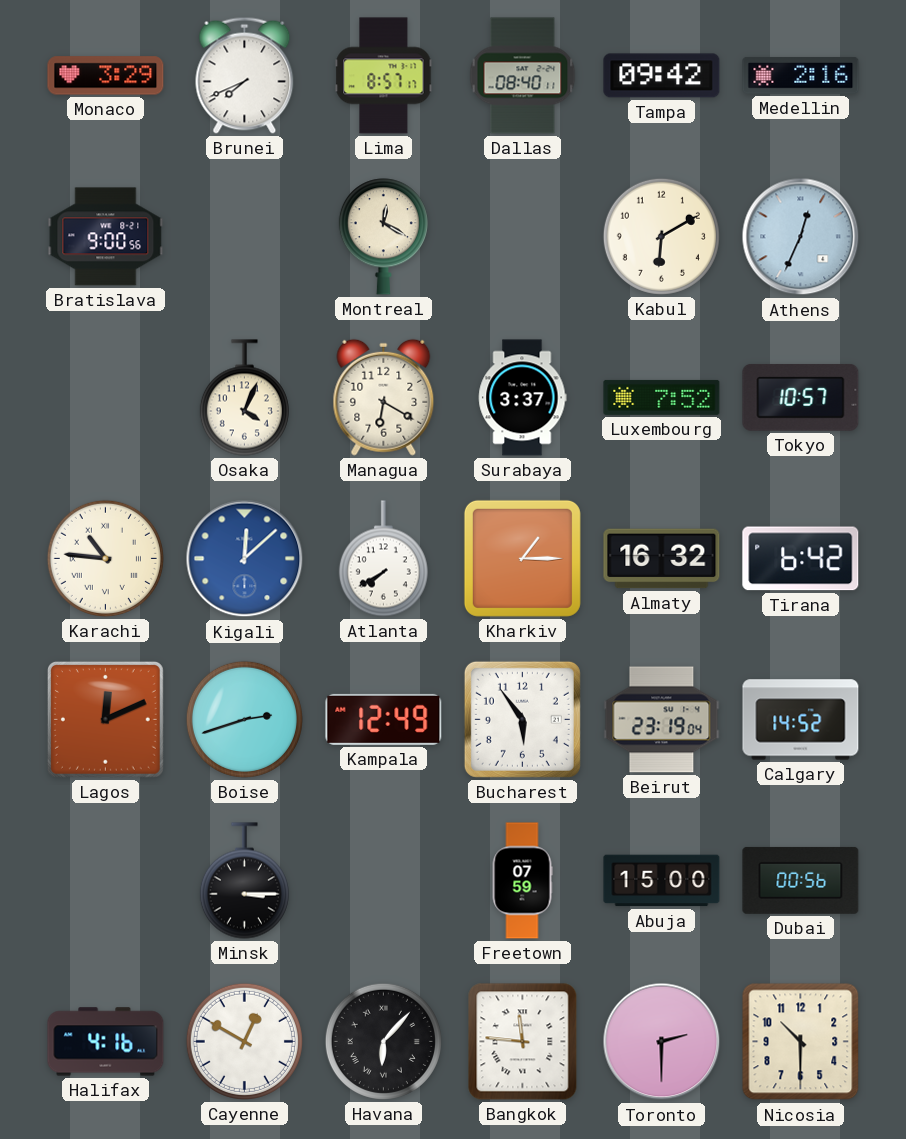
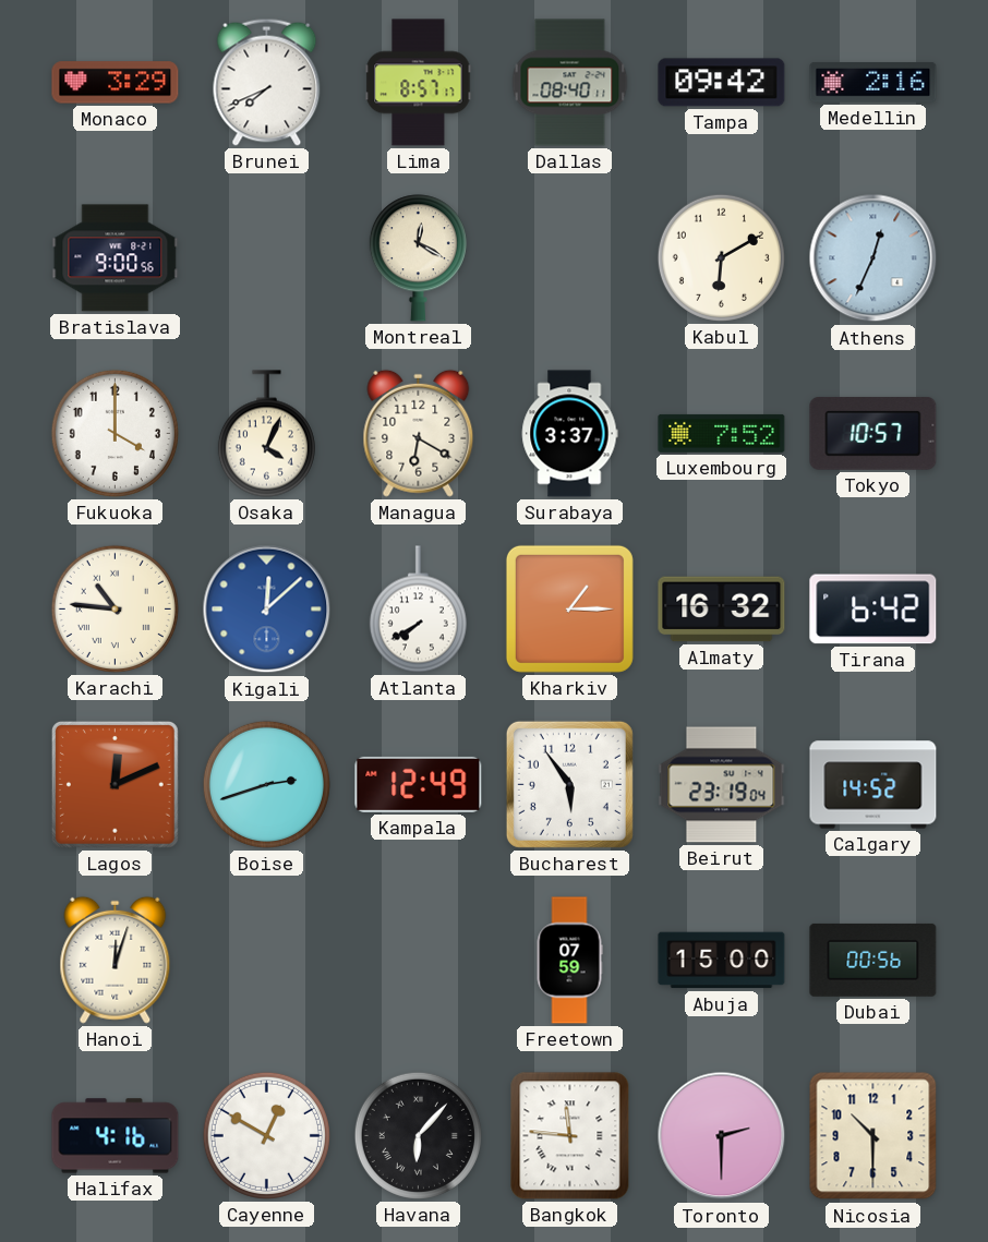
Fukuoka: none -> 4:00 (115, 433)
Hanoi: none -> 12:03 (116, 960)
Minsk: 3:15 -> none (244, 881)
